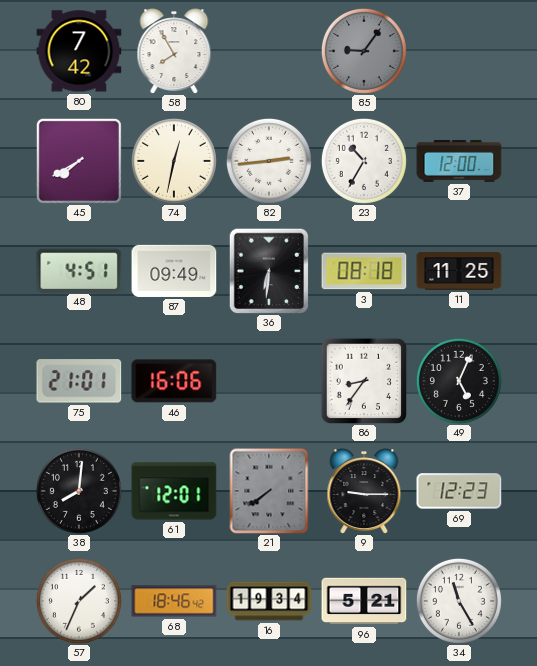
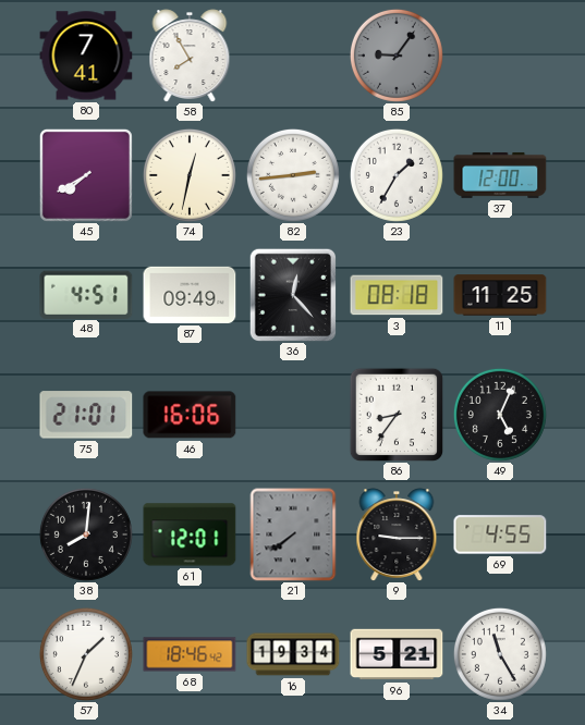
80: 7:42 -> 7:41 (86, 56)
23: 10:35 -> 1:35 (397, 175)
36: 6:31 -> 12:23 (292, 295)
69: 12:23 -> 4:55 (500, 534)
